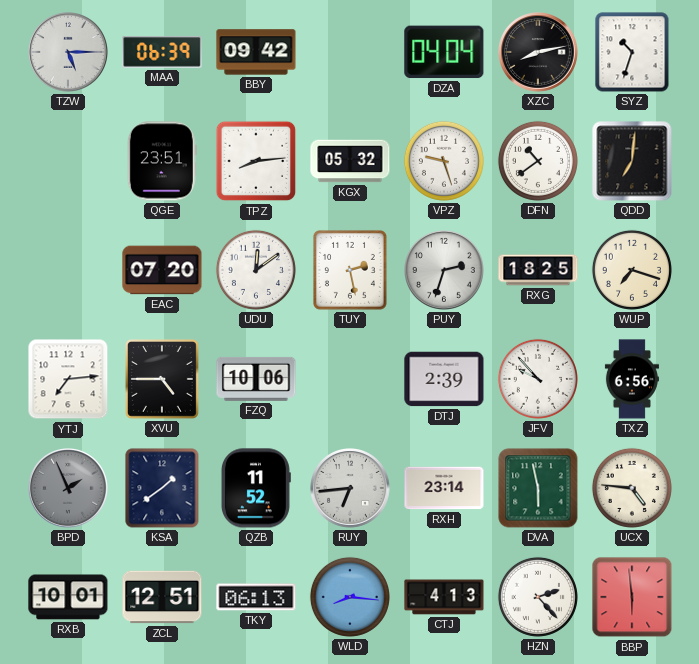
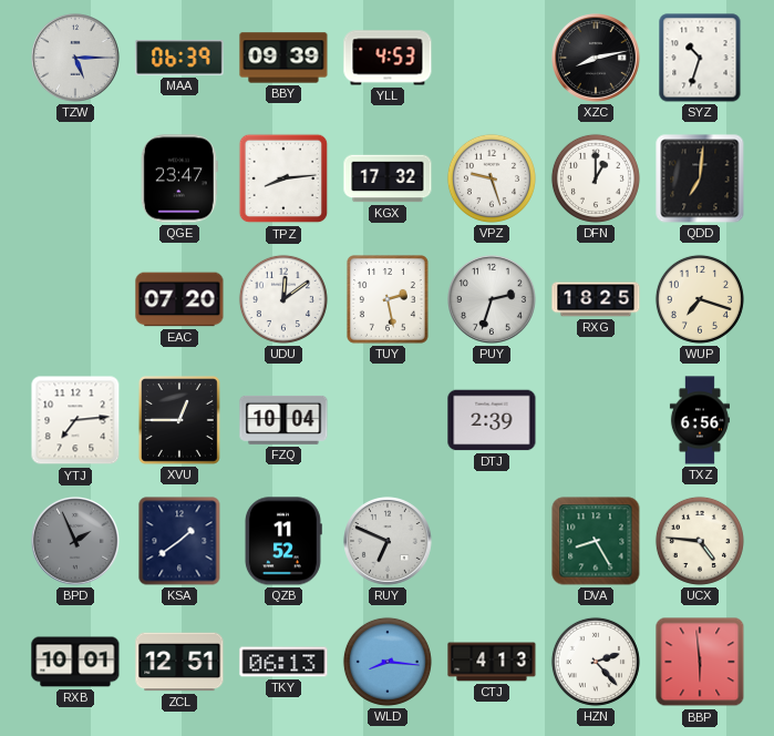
BBY: 09:42 -> 09:39 (283, 58)
YLL: none -> 4:53 (388, 58)
DZA: 04:04 -> none (444, 52)
QGE: 23:51 -> 23:47 (179, 178)
KGX: 05:32 -> 17:32 (388, 178)
DFN: 10:39 -> 1:00 (596, 178)
XVU: 4:45 -> 12:45 (179, 420)
FZQ: 10:06 -> 10:04 (283, 420)
JFV: 9:53 -> none (538, 379)
RUY: 6:44 -> 6:49 (389, 542)
RXH: 23:14 -> none (444, 488)
DVA: 5:58 -> 8:25 (596, 541)
